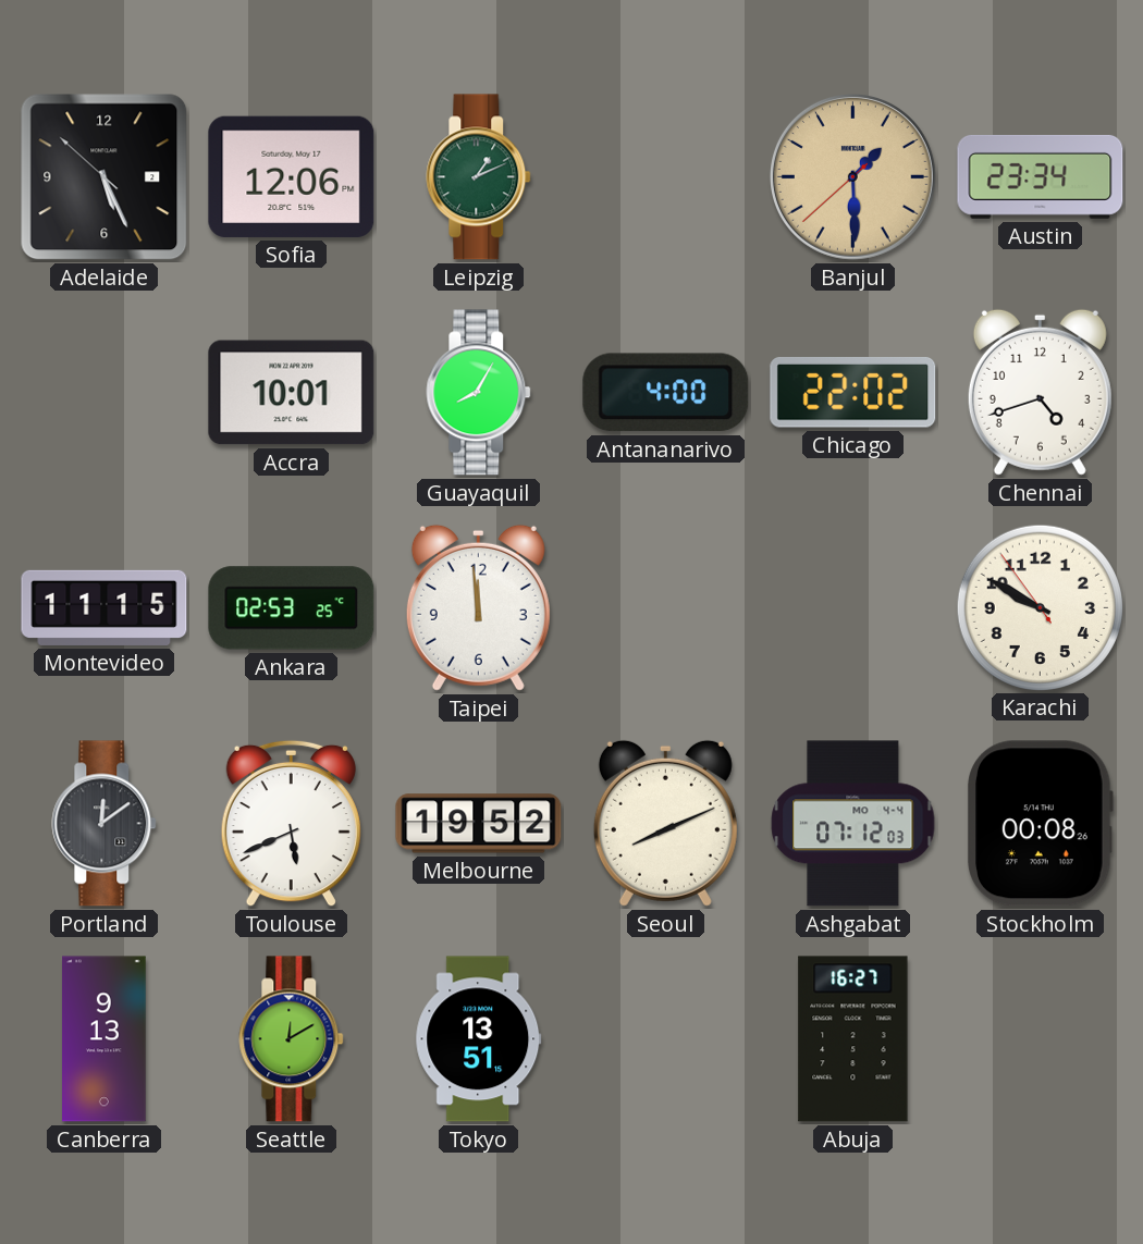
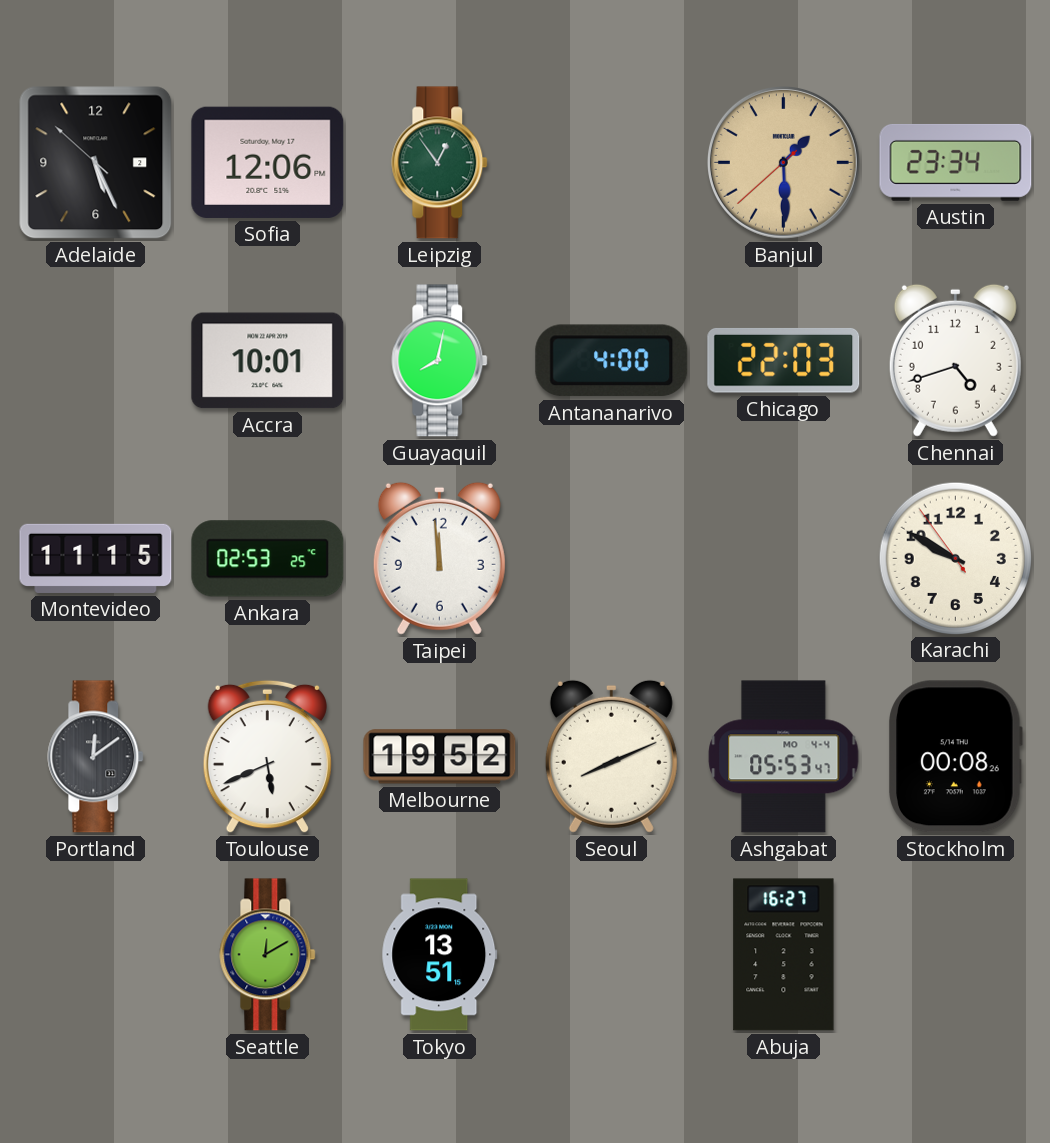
Leipzig: 1:11 -> 12:54 (440, 163)
Guayaquil: 8:05 -> 8:02 (440, 361)
Chicago: 22:02 -> 22:03 (784, 360)
Ashgabat: 07:12 -> 05:53 (784, 757)
Canberra: 9:13 -> none (105, 1039)
